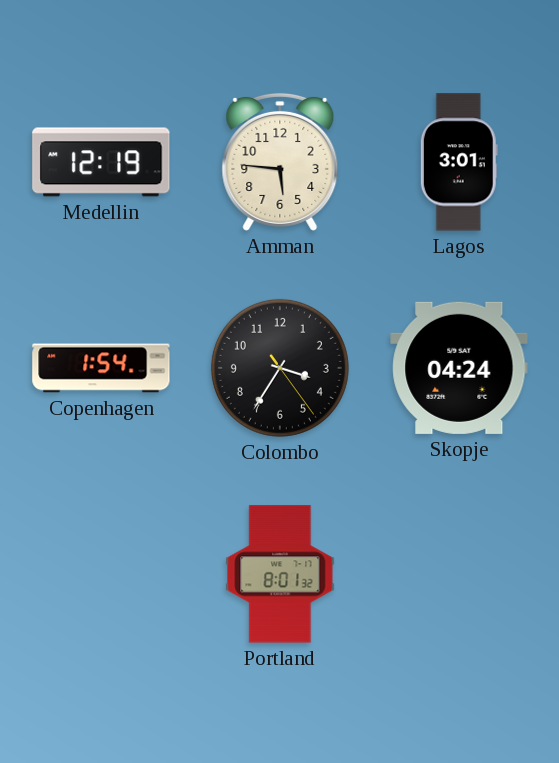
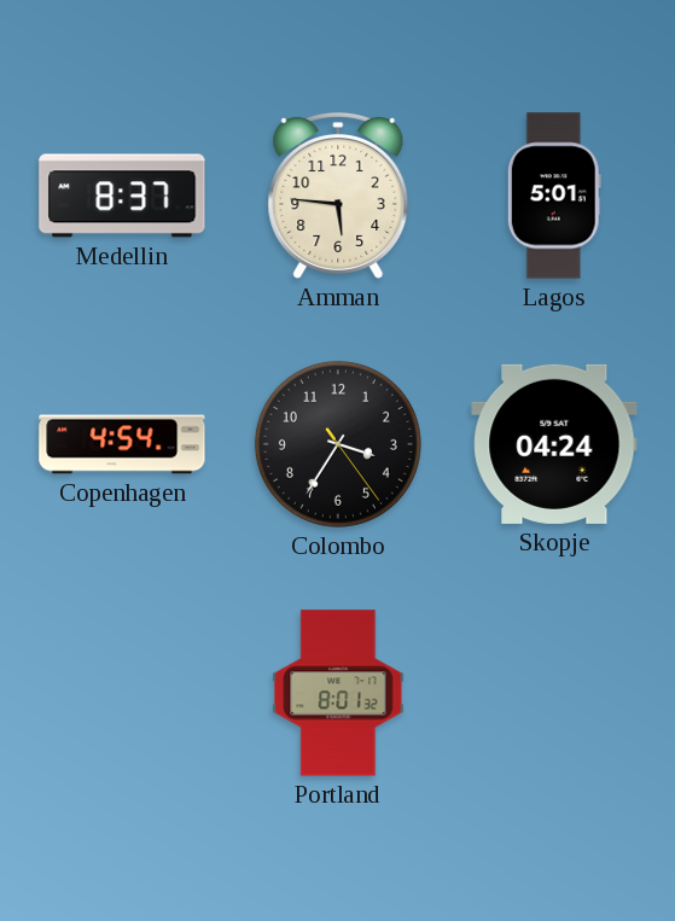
Medellin: 12:19 -> 8:37 (122, 196)
Lagos: 3:01 -> 5:01 (554, 196)
Copenhagen: 1:54 -> 4:54 (122, 444)
